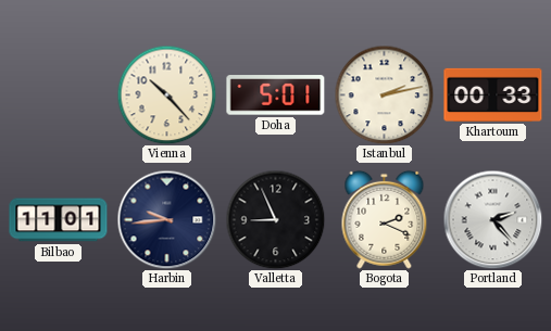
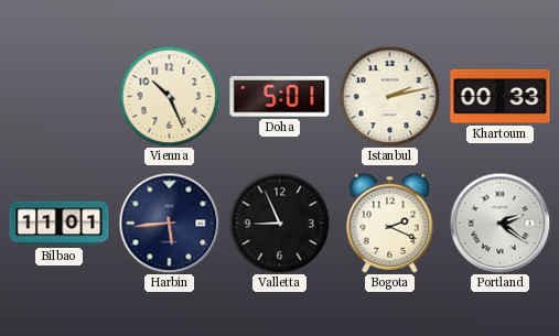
Vienna: 10:23 -> 10:26 (169, 96)
Harbin: 9:44 -> 5:44 (169, 223)
Portland: 2:23 -> 2:21 (499, 223)
